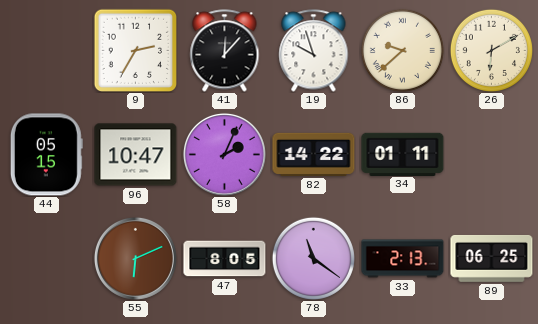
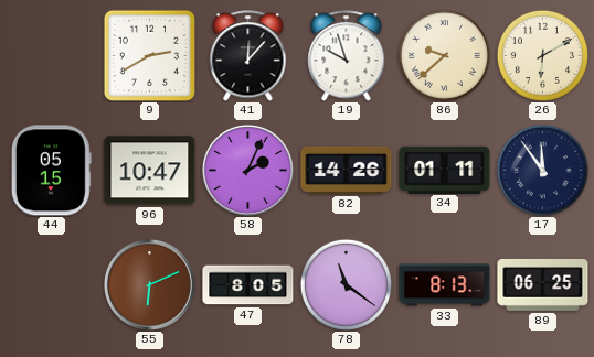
9: 2:35 -> 2:40 (149, 55)
82: 14:22 -> 14:26 (347, 170)
17: none -> 11:54 (542, 170)
33: 2:13 -> 8:13 (445, 285)
